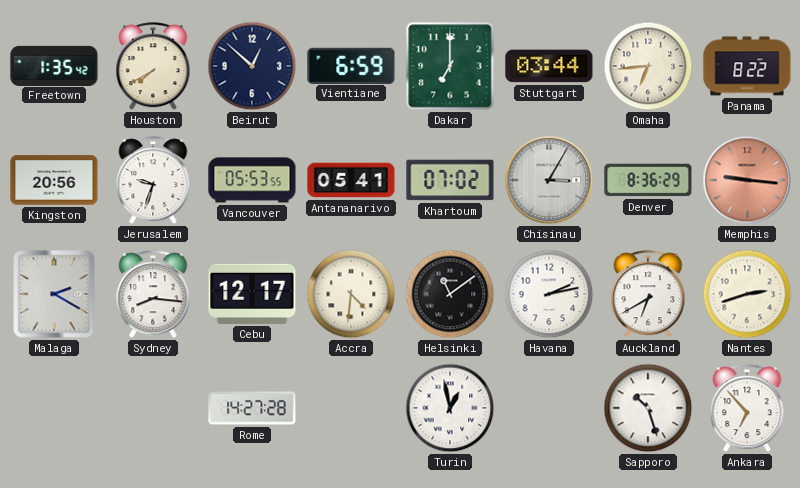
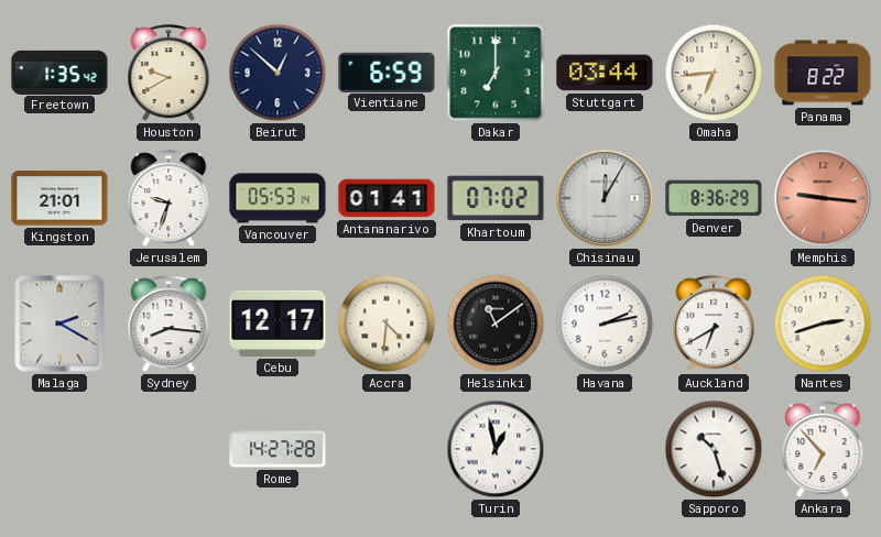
Houston: 7:40 -> 9:40 (168, 74)
Kingston: 20:56 -> 21:01 (59, 198)
Vancouver: 05:53:55 -> 05:53:14 (278, 198)
Antananarivo: 05:41 -> 01:41 (387, 198)
Chisinau: 3:05 -> 12:05 (605, 198)
